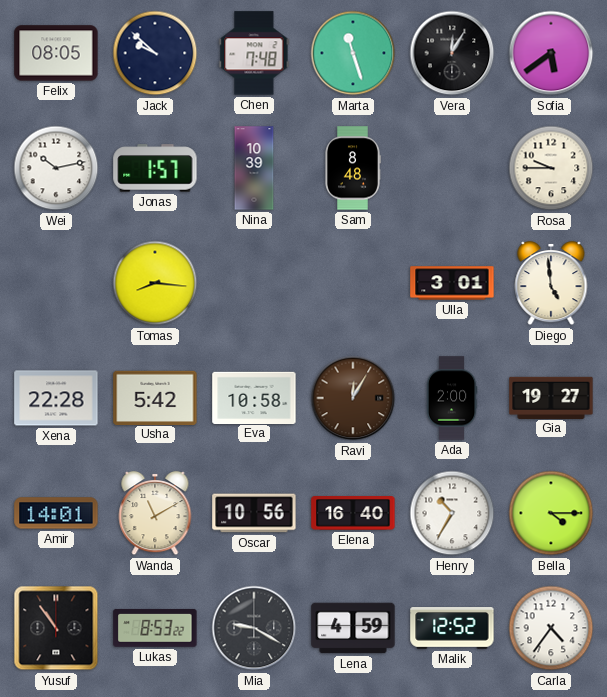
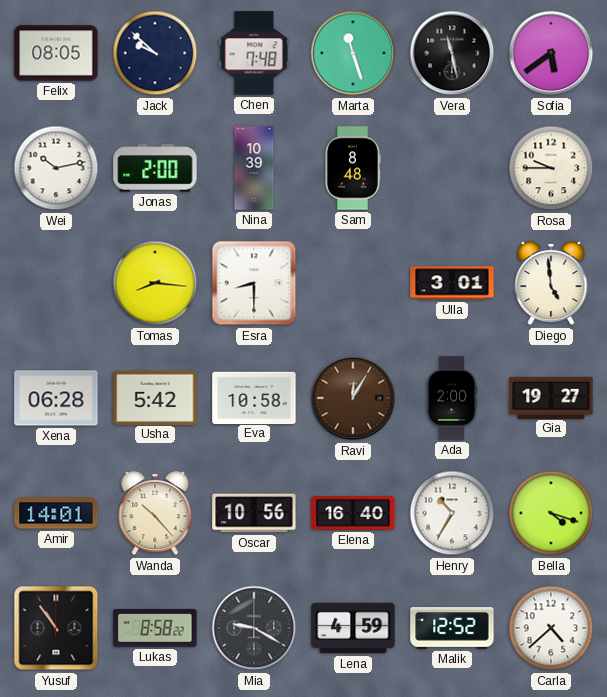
Vera: 12:05 -> 11:28 (452, 53)
Jonas: 1:57 -> 2:00 (155, 168)
Esra: none -> 8:30 (254, 283)
Xena: 22:28 -> 06:28 (56, 398)
Wanda: 11:10 -> 10:23 (155, 513)
Bella: 4:15 -> 4:18 (551, 513)
Lukas: 8:53 -> 8:58 (155, 628)
Carla: 4:36 -> 4:38 (551, 628)
